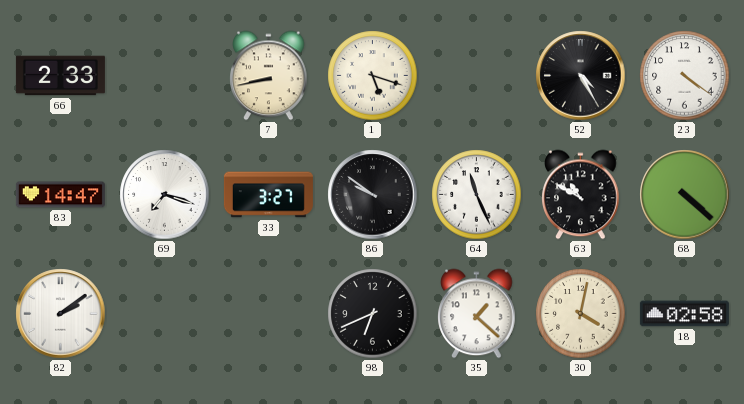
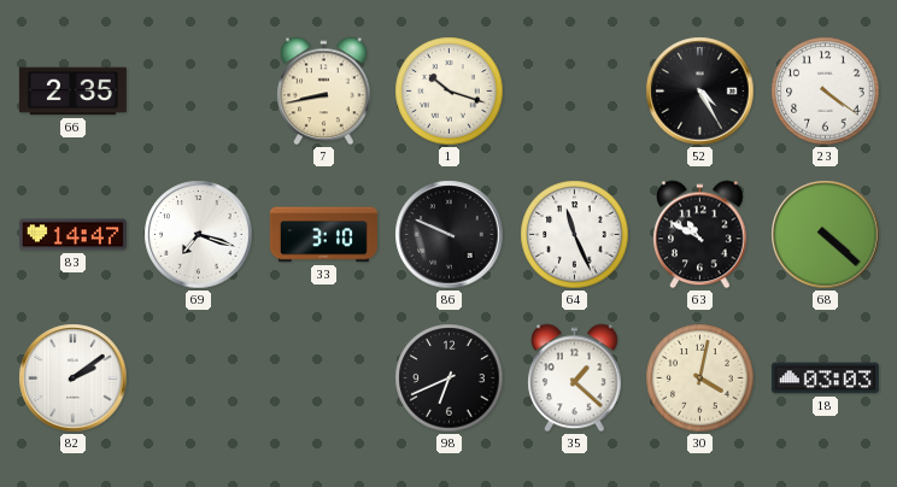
66: 2:33 -> 2:35 (72, 92)
1: 5:18 -> 10:18 (450, 92)
33: 3:27 -> 3:10 (323, 235)
86: 9:51 -> 9:49 (450, 235)
18: 02:58 -> 03:03 (825, 379)
